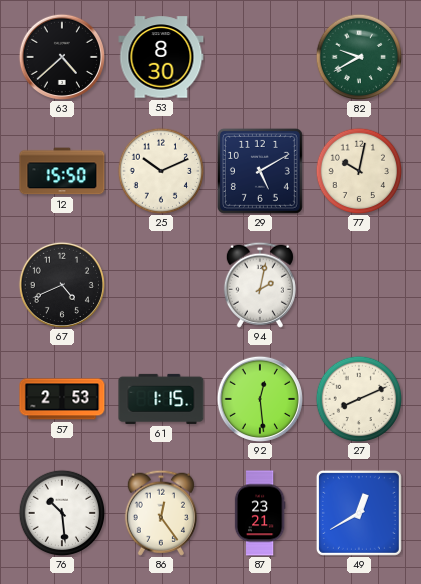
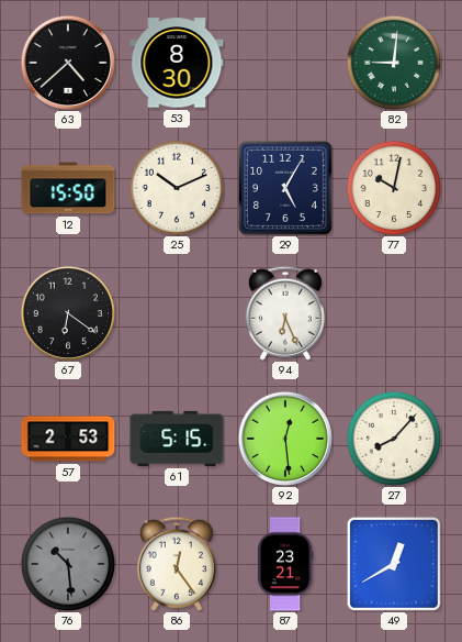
82: 9:40 -> 9:01 (394, 63)
29: 5:10 -> 5:05 (285, 188)
67: 4:41 -> 6:21 (68, 313)
94: 2:02 -> 6:26 (285, 313)
61: 1:15 -> 5:15 (177, 439)
27: 8:11 -> 8:07 (394, 439)
76 dial: white -> grey (68, 564)
